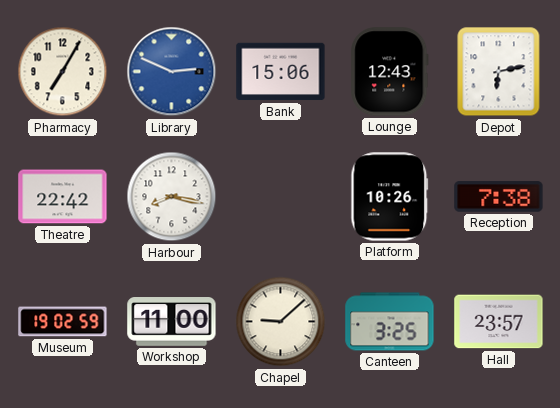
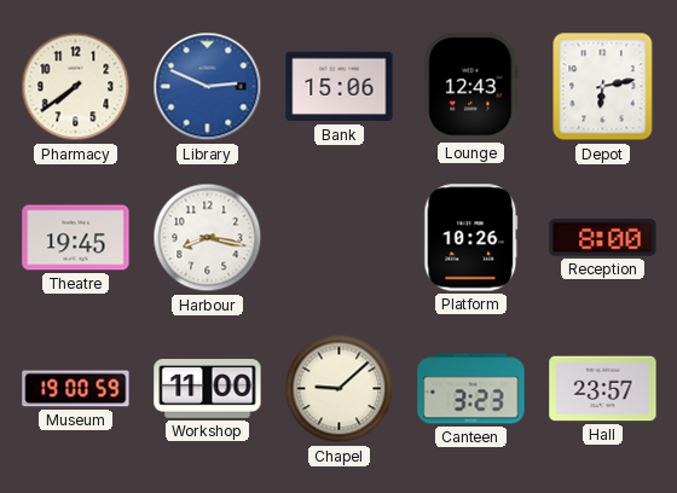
Pharmacy: 7:05 -> 7:39 (76, 87)
Theatre: 22:42 -> 19:45 (76, 238)
Reception: 7:38 -> 8:00 (603, 238)
Museum: 19:02 -> 19:00 (76, 389)
Canteen: 3:25 -> 3:23 (471, 389)
